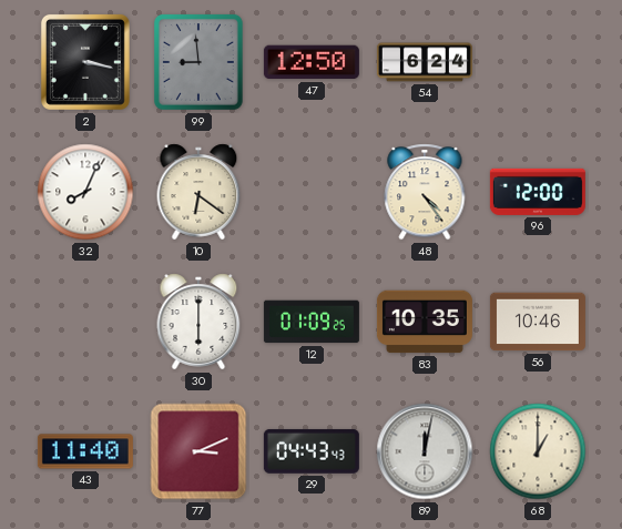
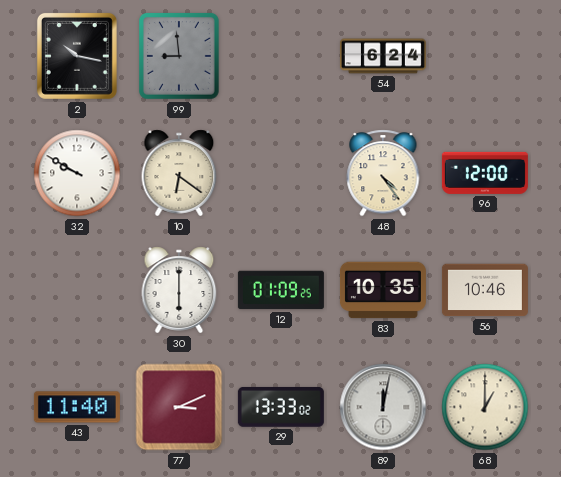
2: 3:17 -> 10:17 (77, 56)
47: 12:50 -> none (312, 62)
32: 8:04 -> 9:50 (77, 173)
29: 04:43 -> 13:33 (281, 407)
